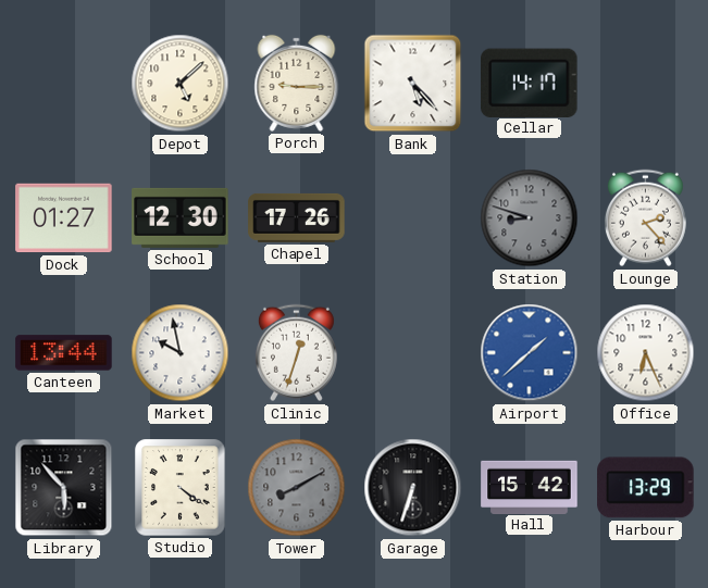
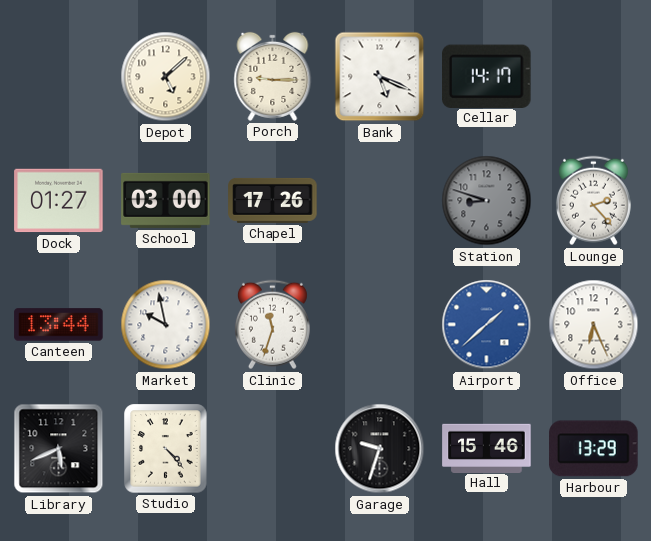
Bank: 5:23 -> 5:19 (380, 77)
School: 12:30 -> 03:00 (166, 200)
Clinic: 12:33 -> 11:33 (272, 325)
Library: 5:53 -> 5:41 (59, 449)
Studio: 4:21 -> 4:23 (166, 449)
Tower: 8:10 -> none (297, 488)
Garage: 6:33 -> 9:33 (380, 449)
Hall: 15:42 -> 15:46 (487, 448)
